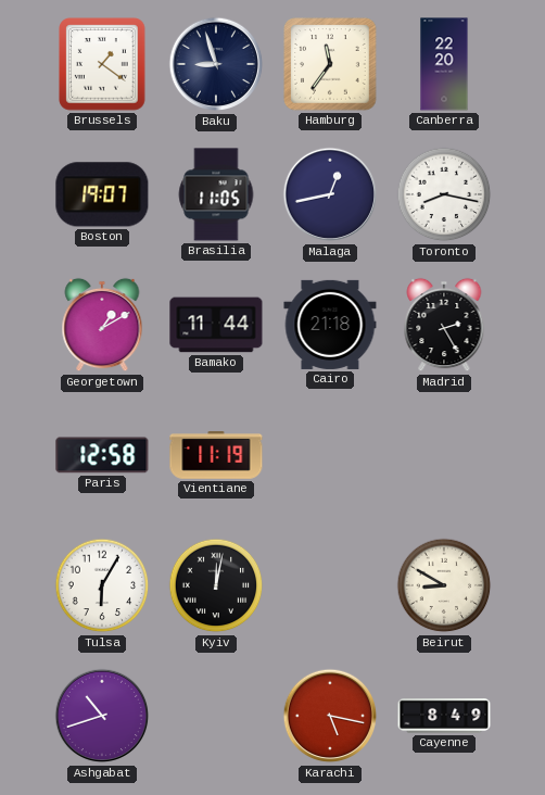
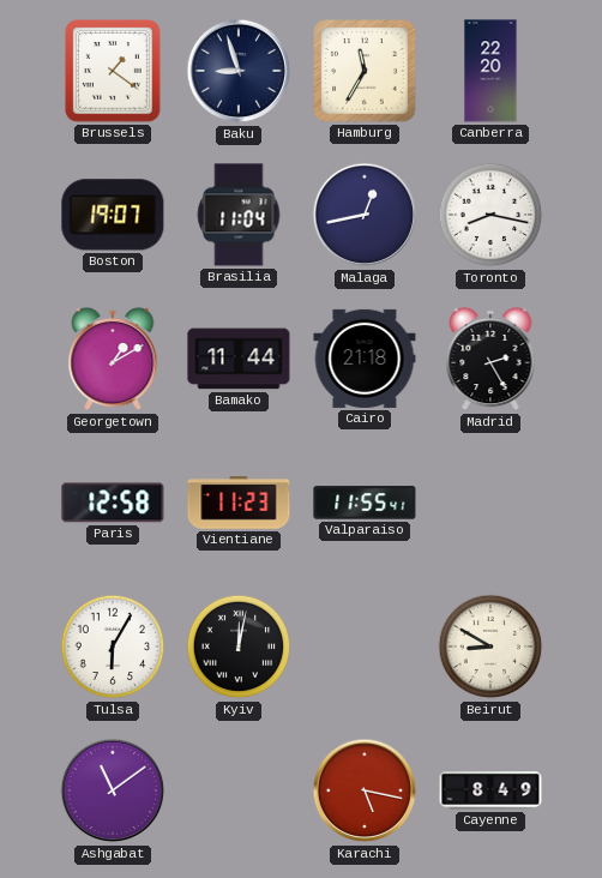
Hamburg: 11:36 -> 11:35 (365, 71)
Brasilia: 11:05 -> 11:04 (239, 215)
Vientiane: 11:19 -> 11:23 (239, 503)
Valparaiso: none -> 11:55 (365, 503)
Ashgabat: 10:42 -> 11:09 (113, 790)
